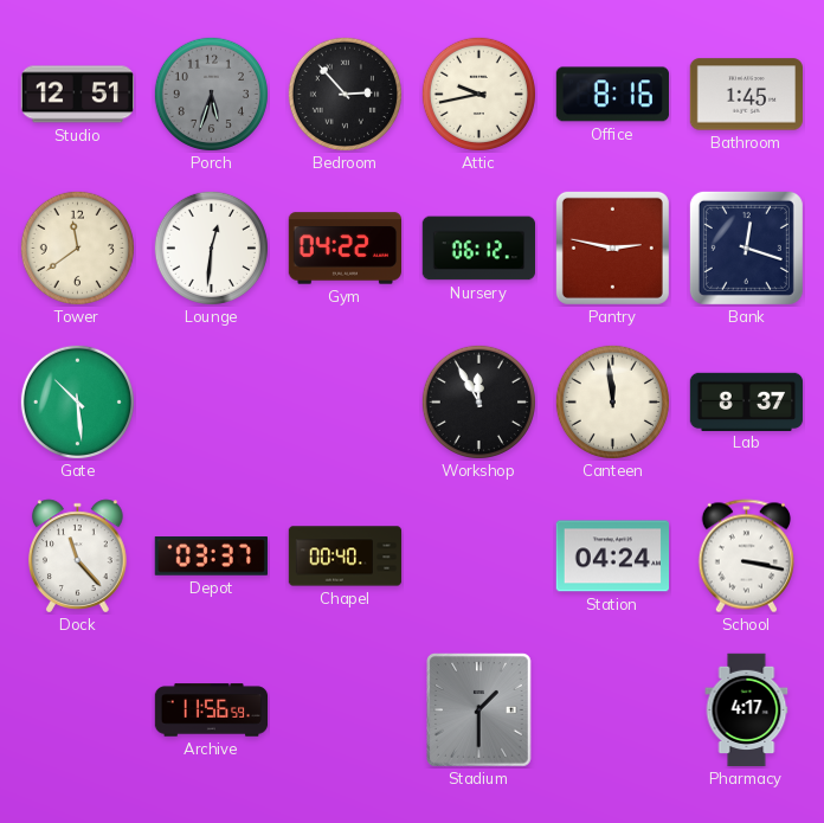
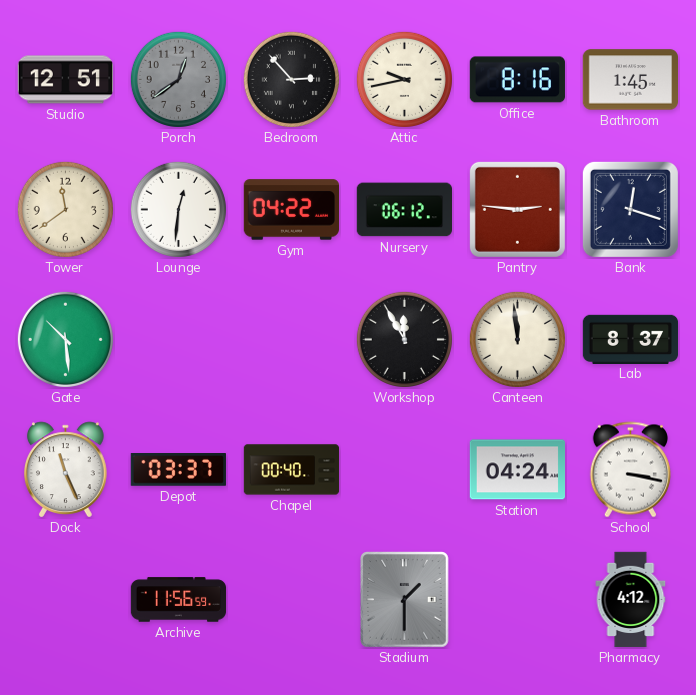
Porch: 5:33 -> 12:39 (178, 79)
Pantry: 2:47 -> 2:46 (517, 209)
Dock: 11:23 -> 11:26 (66, 470)
Pharmacy: 4:17 -> 4:12 (631, 600)
